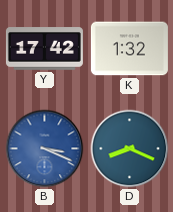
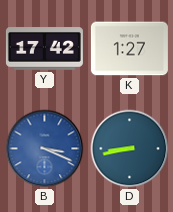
K: 1:32 -> 1:27 (129, 49)
D: 8:19 -> 8:43 (130, 149)
